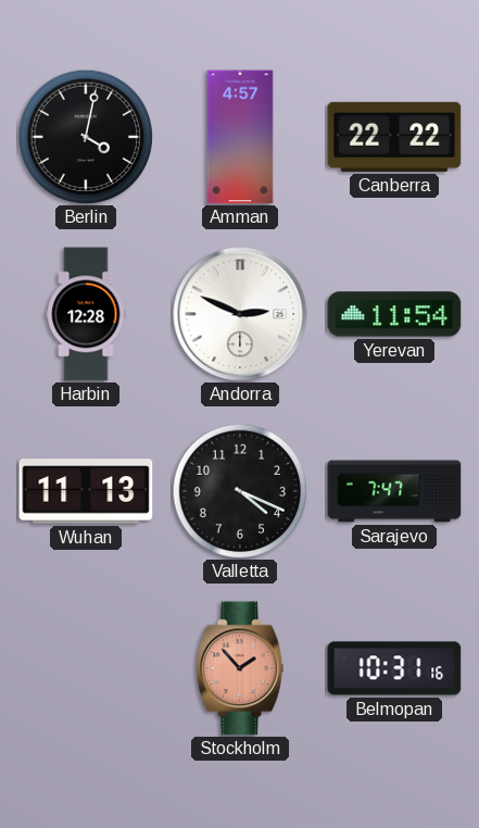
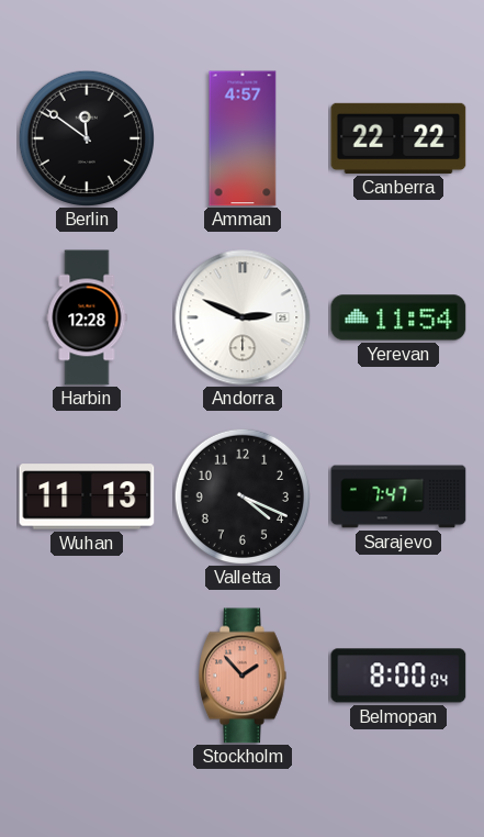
Berlin: 4:02 -> 11:51 (87, 138)
Belmopan: 10:31 -> 8:00 (398, 676)
